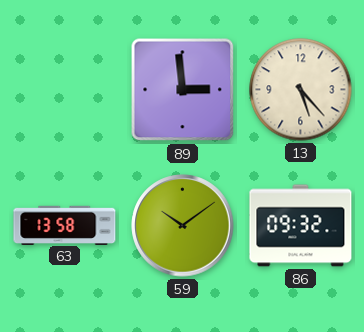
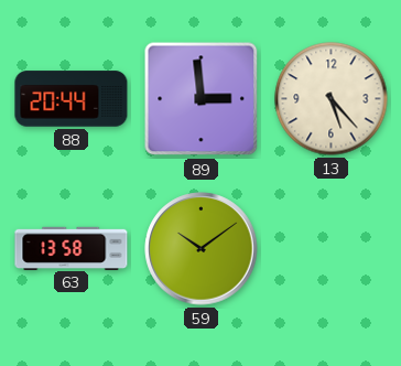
88: none -> 20:44 (72, 99)
86: 09:32 -> none (301, 226)
